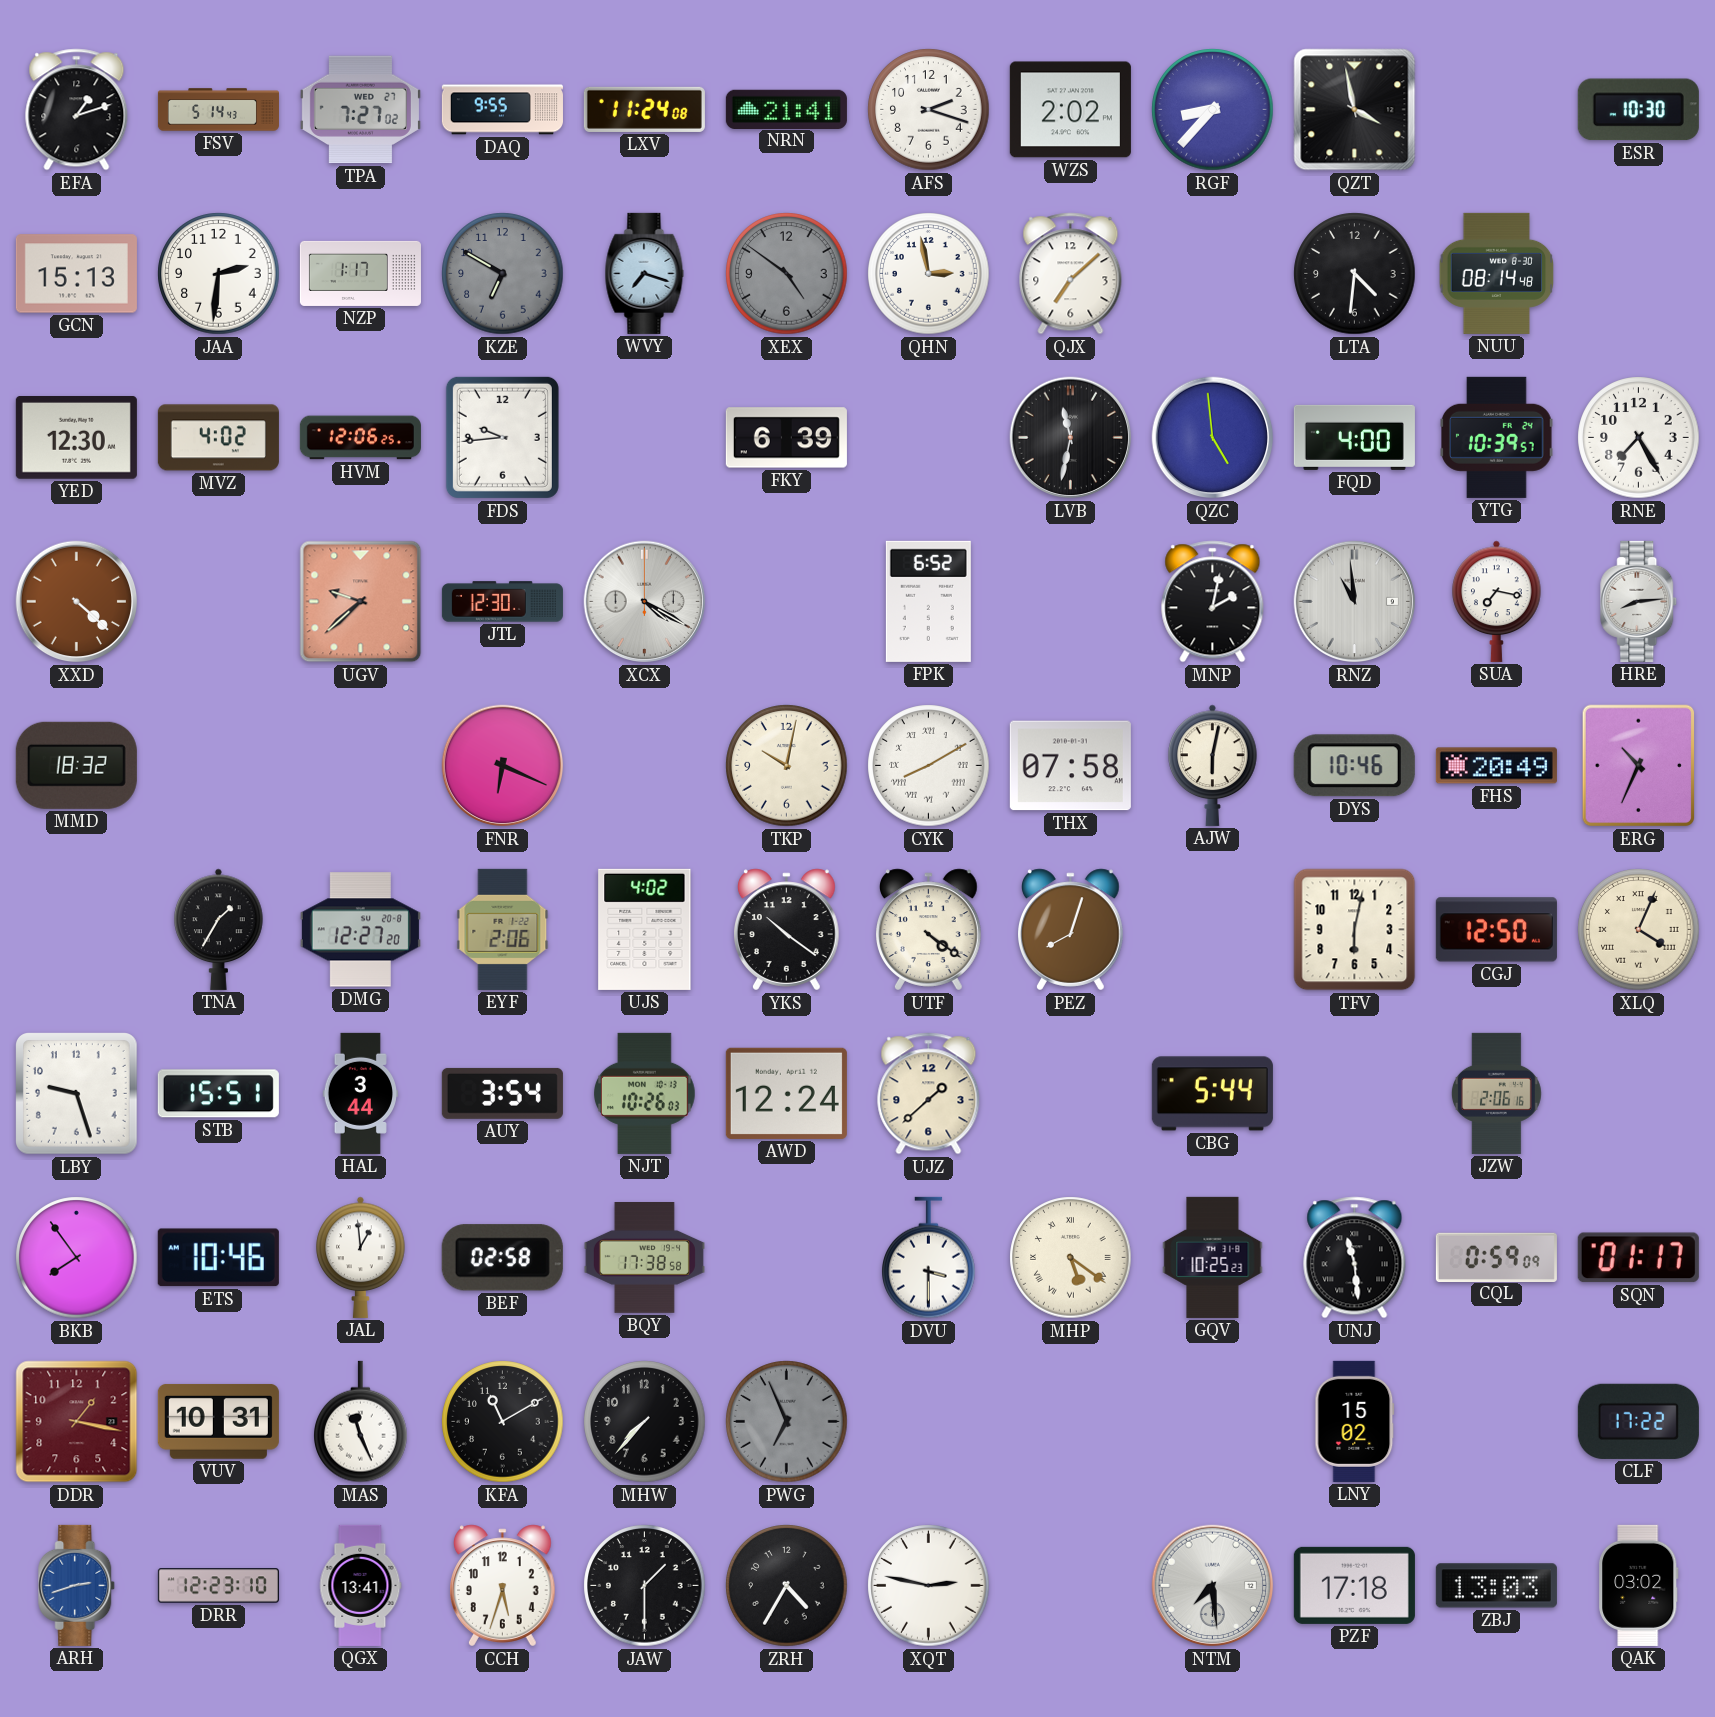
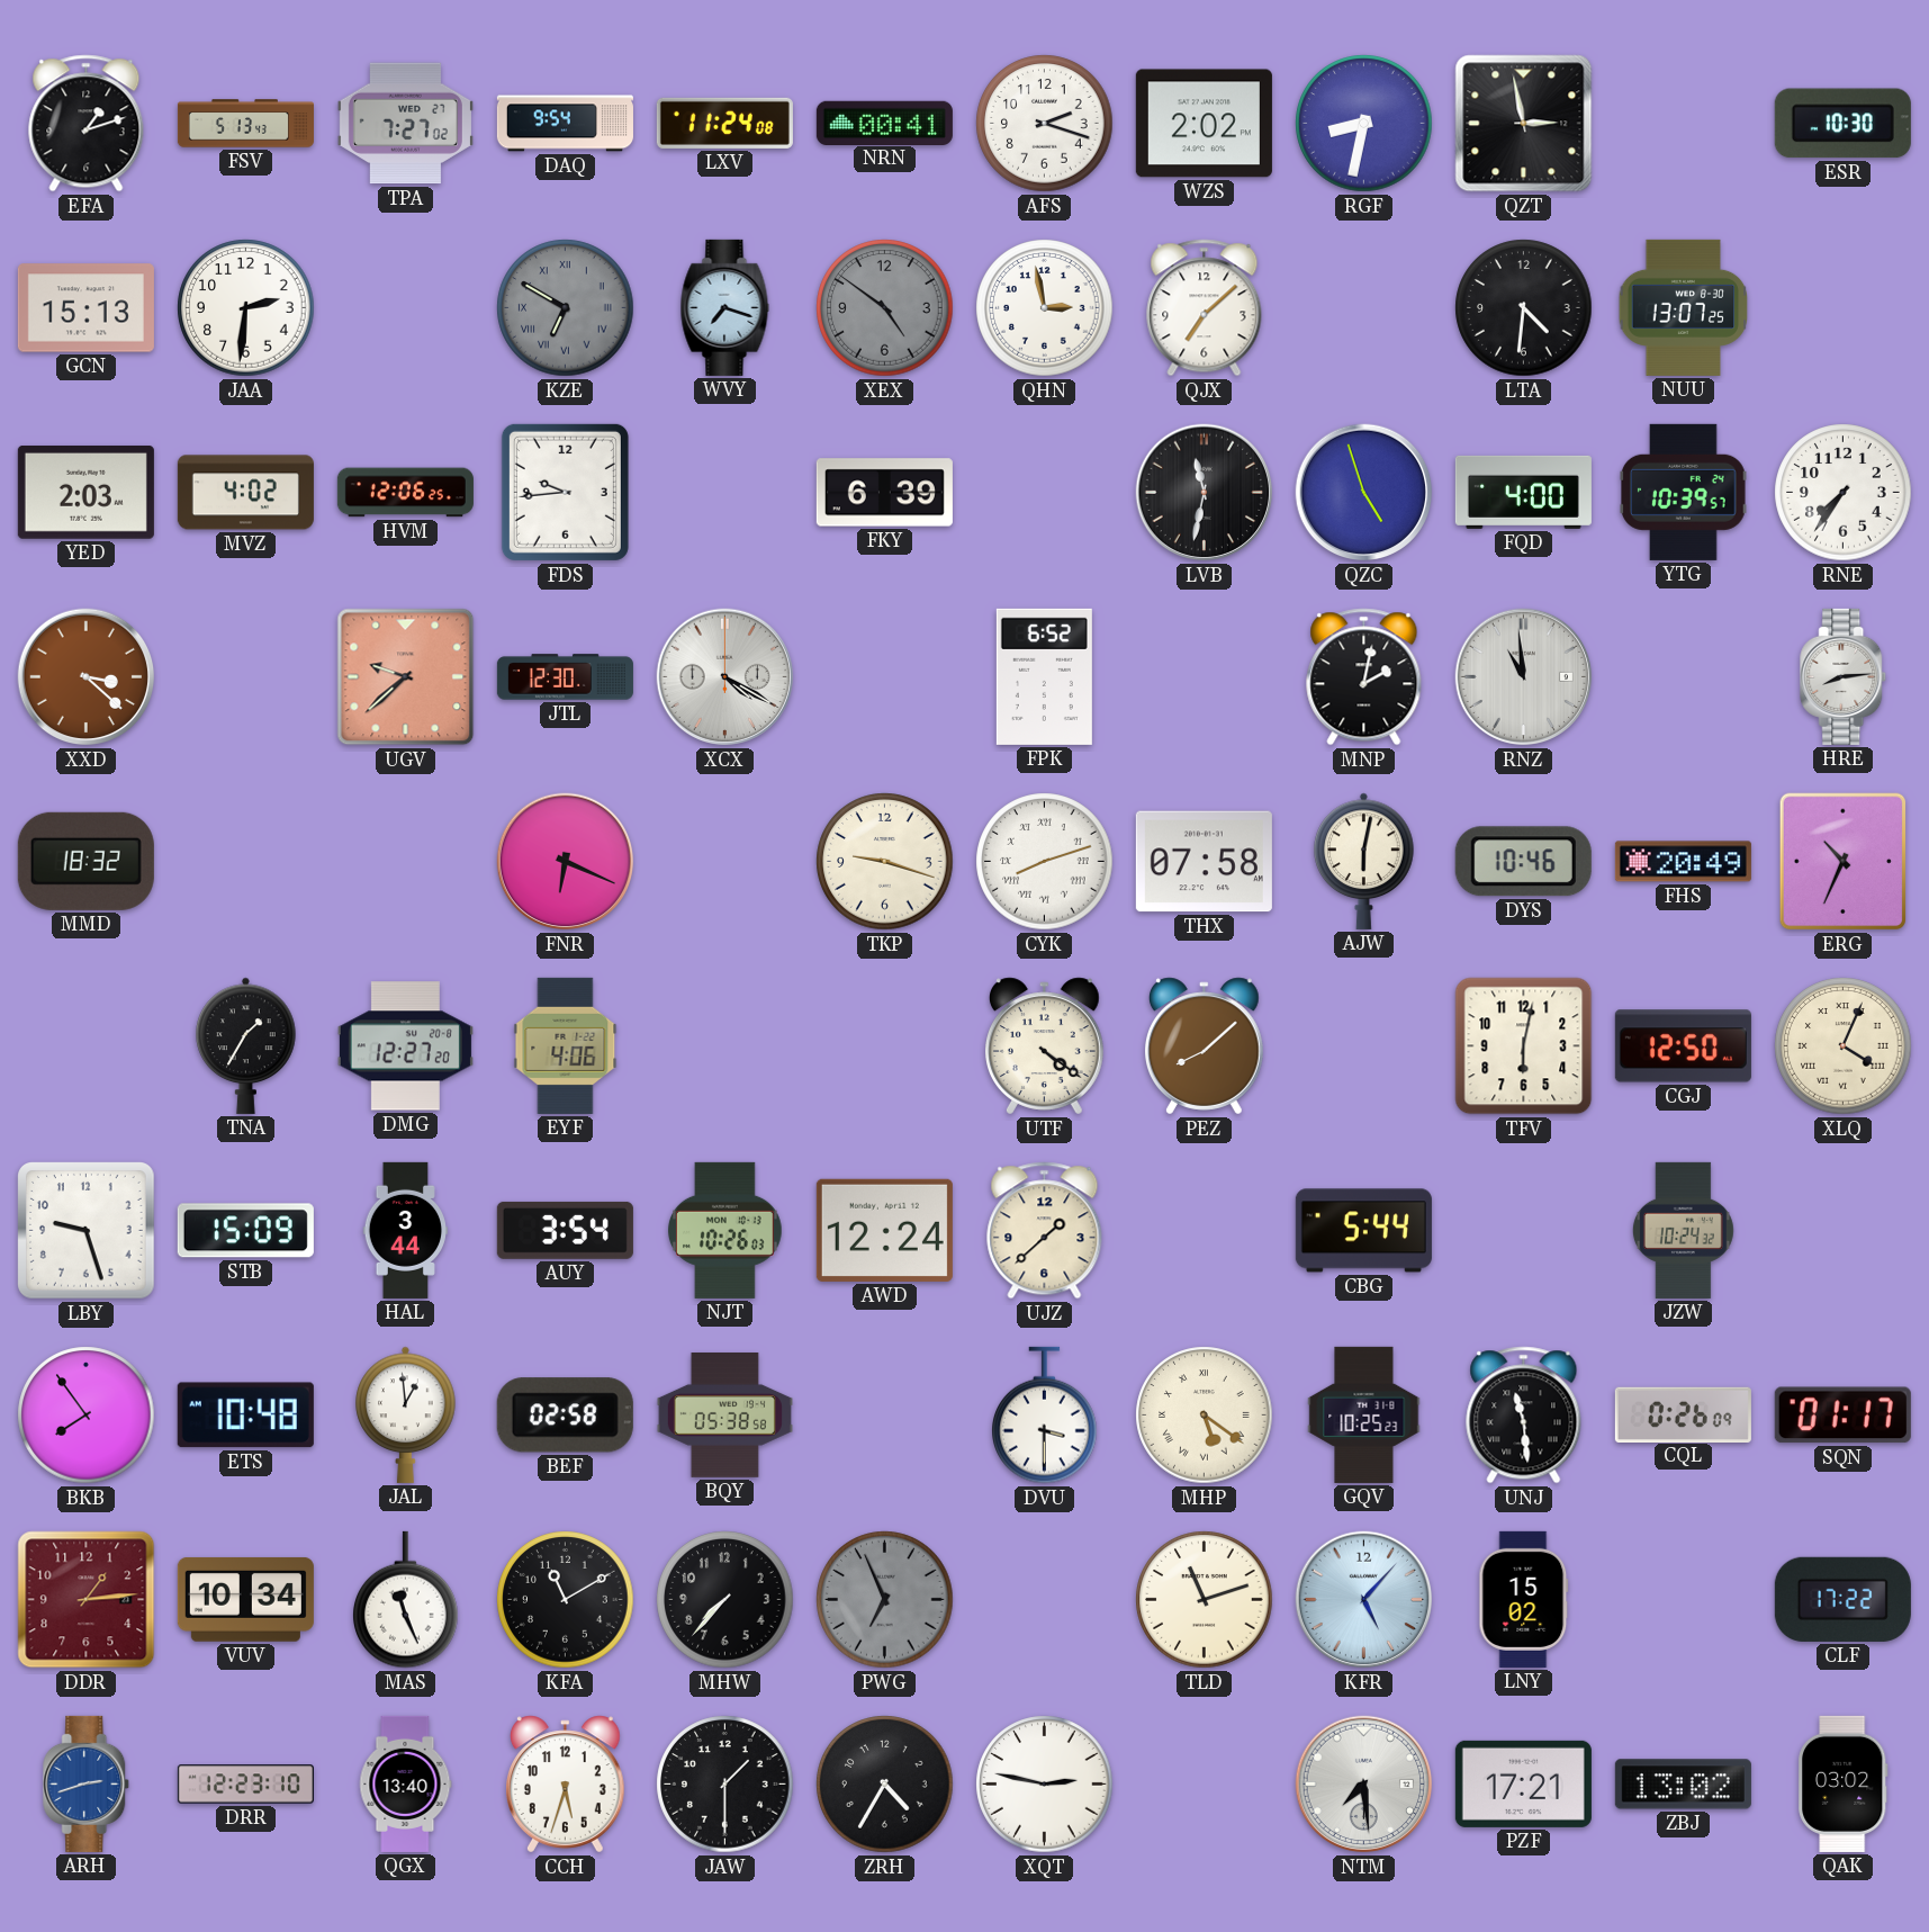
FSV: 5:14 -> 5:13 (245, 124)
DAQ: 9:55 -> 9:54 (565, 124)
NRN: 21:41 -> 00:41 (884, 123)
RGF: 8:37 -> 8:32 (1364, 124)
QZT: 3:58 -> 2:58 (1524, 124)
NZP: 1:17 -> none (360, 273)
KZE numerals: Arabic -> Roman (566, 308)
NUU: 08:14 -> 13:07 (1684, 307)
YED: 12:30 -> 2:03 (85, 493)
QZC: 4:59 -> 4:57 (1364, 493)
RNE: 7:25 -> 7:36 (1844, 493)
XXD: 4:22 -> 3:22 (87, 677)
SUA: 7:17 -> none (1497, 601)
TKP: 10:02 -> 9:18 (885, 862)
CYK: 8:10 -> 8:12 (1045, 862)
EYF: 2:06 -> 4:06 (566, 1045)
UJS: 4:02 -> none (645, 929)
YKS: 10:21 -> none (787, 930)
PEZ: 8:03 -> 8:08 (1205, 1046)
STB: 15:51 -> 15:09 (245, 1231)
JZW: 2:06 -> 10:24 (1683, 1230)
ETS: 10:46 -> 10:48 (245, 1416)
BQY: 17:38 -> 05:38 (724, 1416)
CQL: 0:59 -> 0:26 (1683, 1414)
DDR: 1:17 -> 1:14 (87, 1600)
VUV: 10:31 -> 10:34 (245, 1600)
TLD: none -> 11:12 (1205, 1600)
KFR: none -> 5:07 (1364, 1600)
QGX: 13:41 -> 13:40 (405, 1783)
PZF: 17:18 -> 17:21 (1523, 1783)
ZBJ: 13:03 -> 13:02 (1683, 1785)
